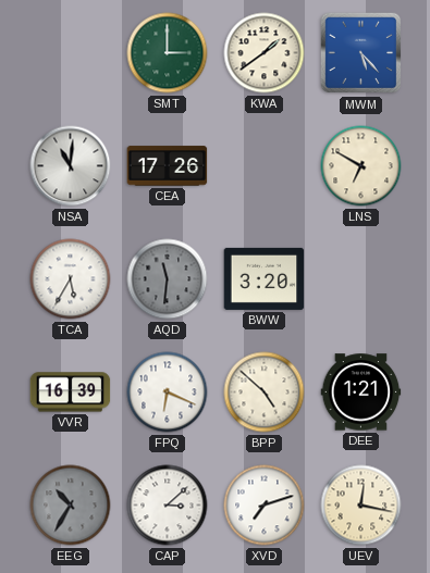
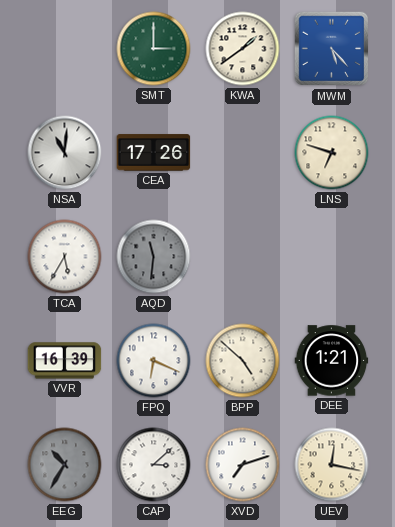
LNS: 6:50 -> 6:48 (332, 153)
BWW: 3:20 -> none (265, 278)
